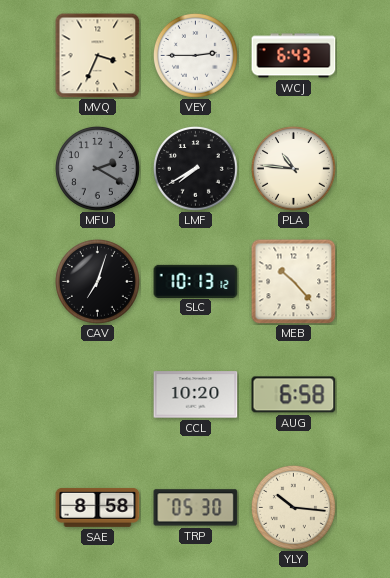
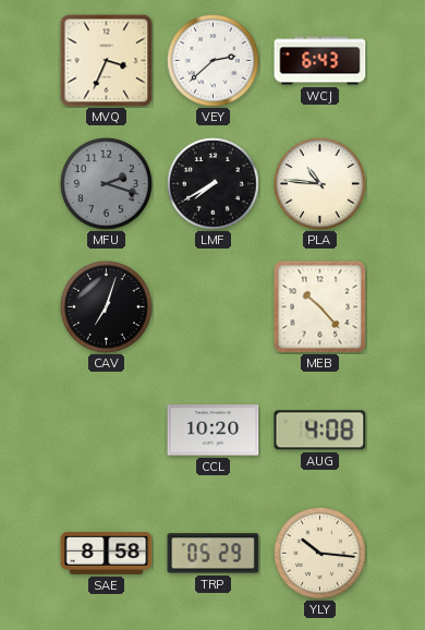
VEY: 2:45 -> 2:38 (214, 61)
MFU: 2:20 -> 2:18 (107, 184)
SLC: 10:13 -> none (196, 281)
AUG: 6:58 -> 4:08 (320, 431)
TRP: 05:30 -> 05:29 (214, 554)
